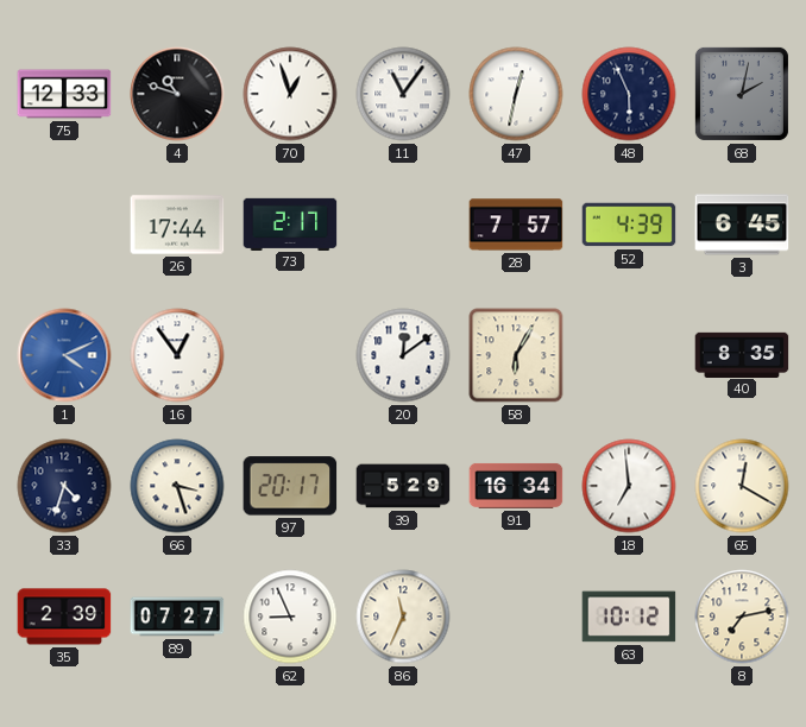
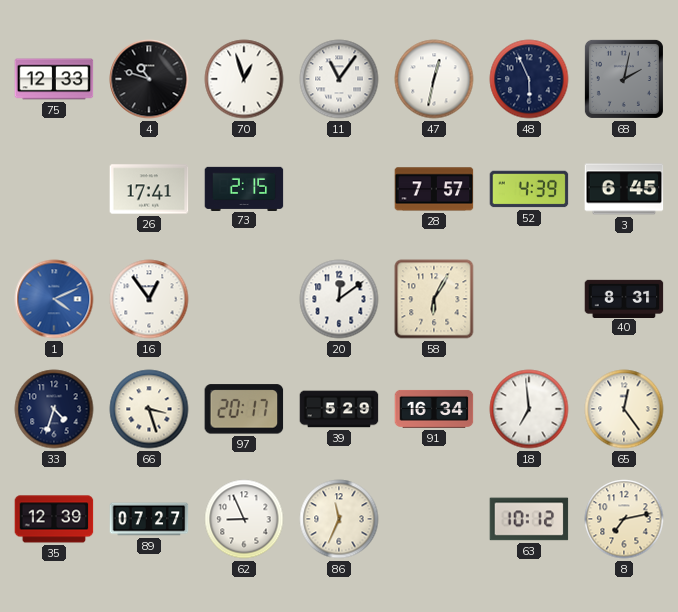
26: 17:44 -> 17:41 (149, 189)
73: 2:17 -> 2:15 (244, 188)
40: 8:35 -> 8:31 (624, 298)
65: 12:20 -> 12:24 (624, 409)
35: 2:39 -> 12:39 (54, 519)
